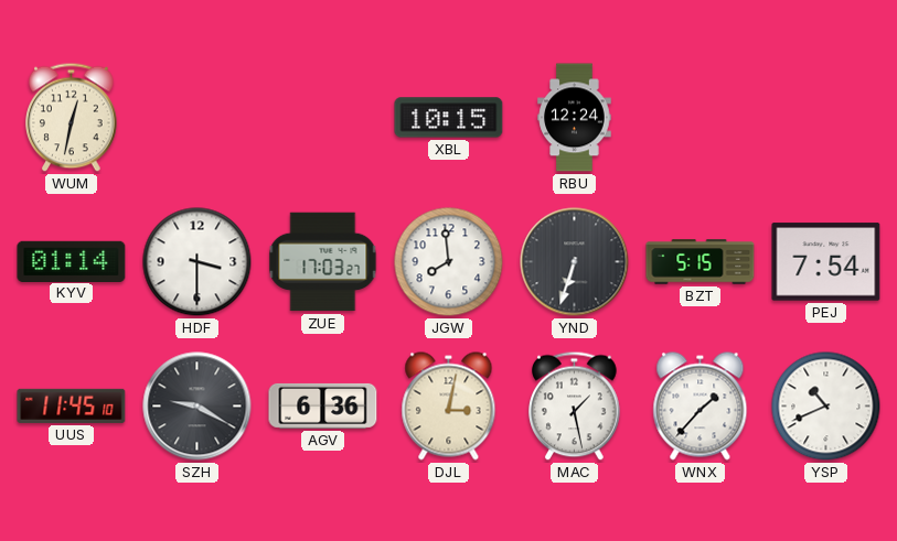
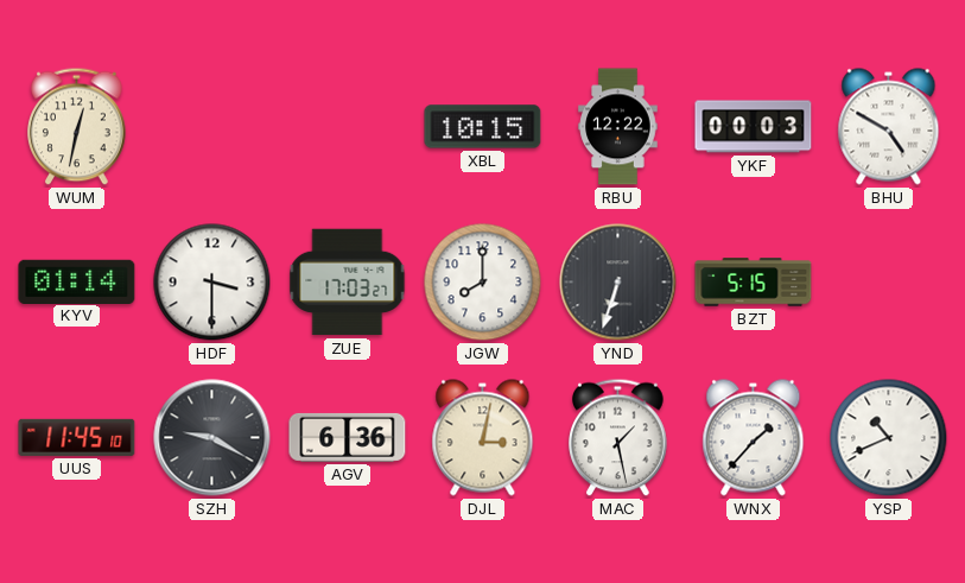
RBU: 12:24 -> 12:22 (618, 127)
YKF: none -> 00:03 (754, 127)
BHU: none -> 4:50 (889, 127)
JGW: 7:59 -> 8:00 (483, 283)
PEJ: 7:54 -> none (826, 262)
